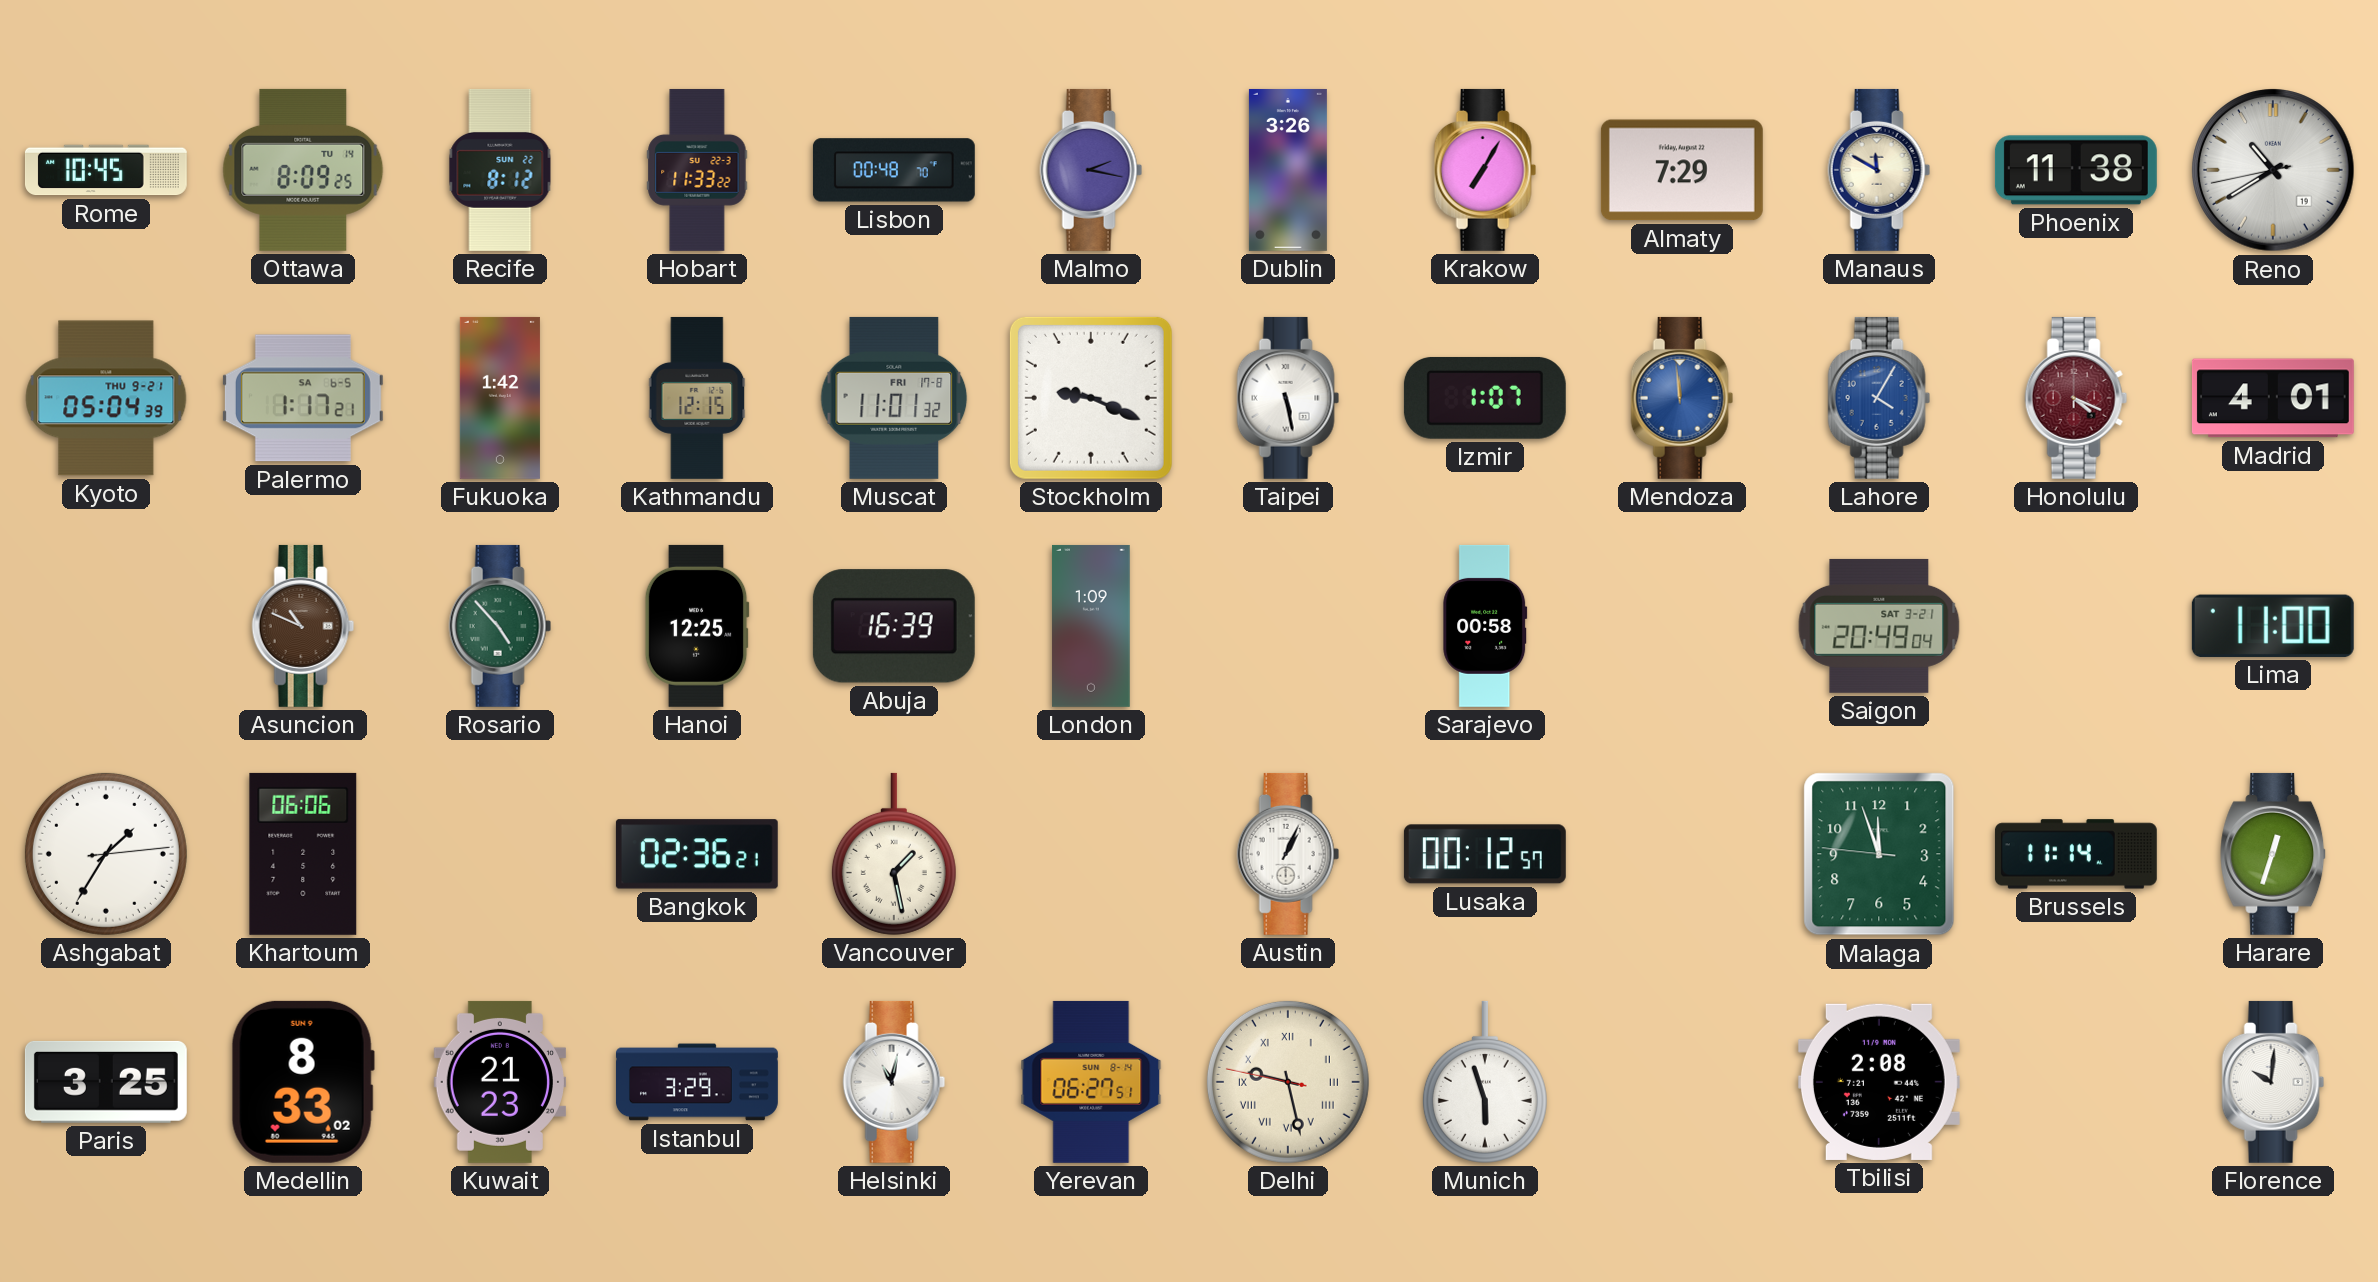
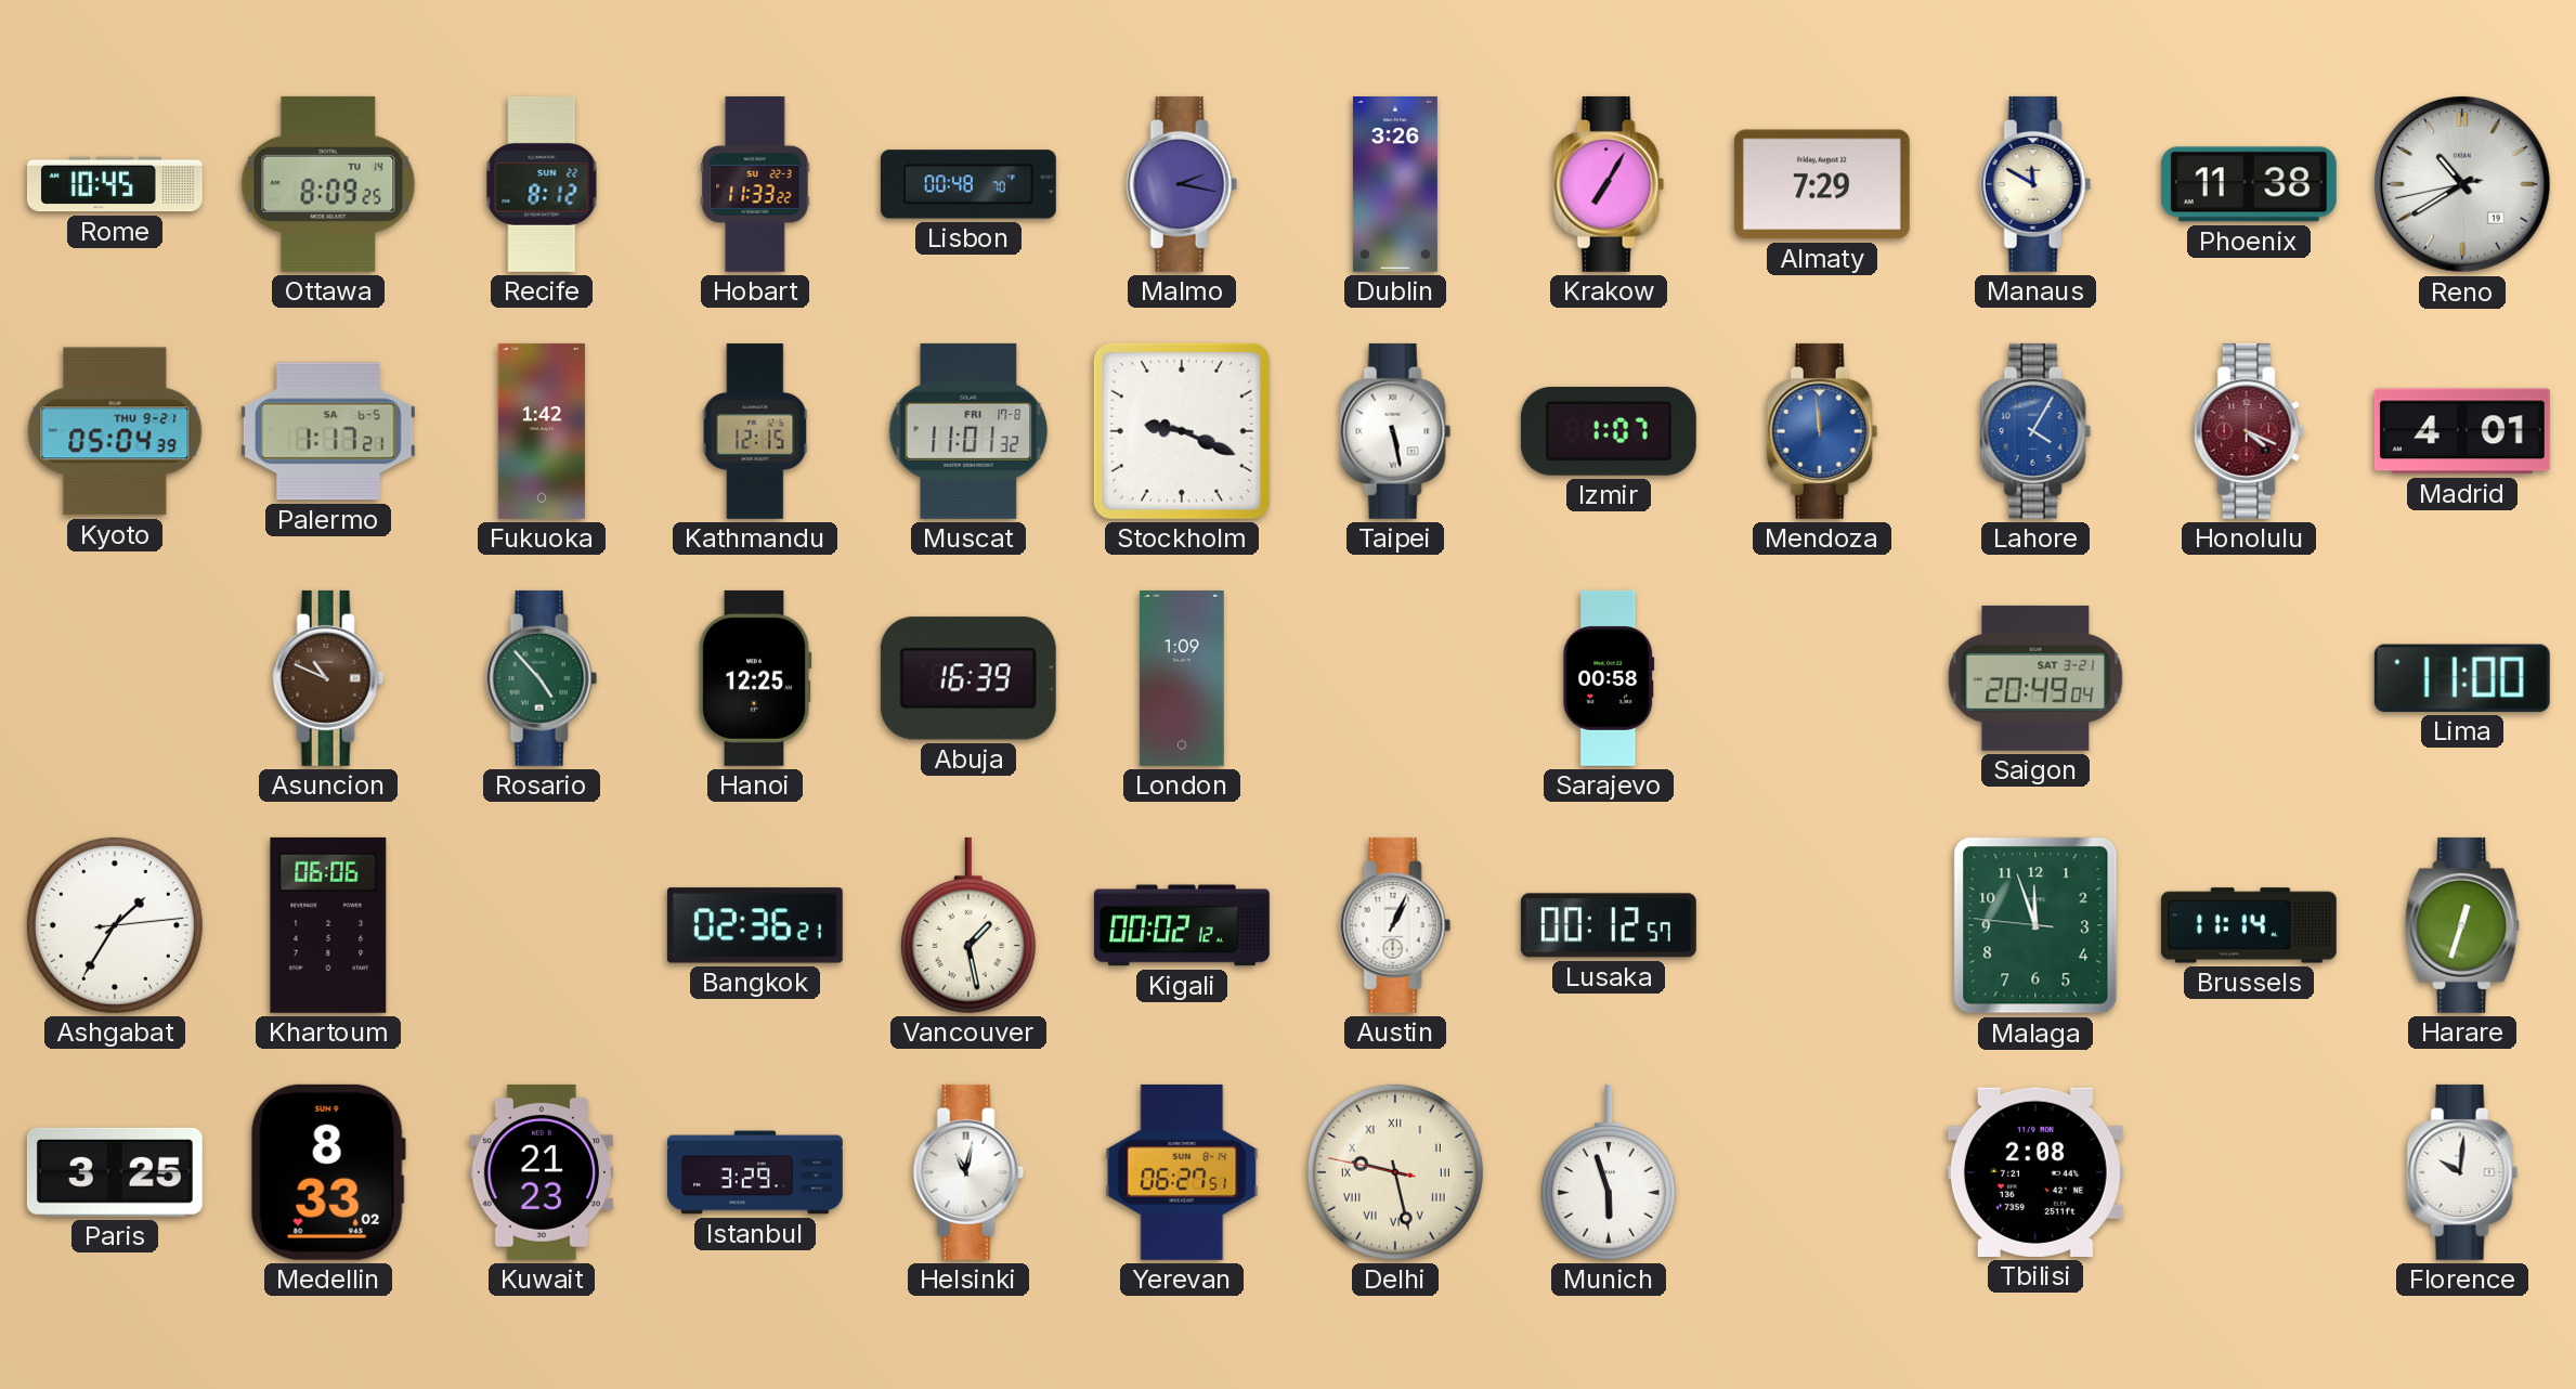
Kigali: none -> 00:02 (1182, 925)
